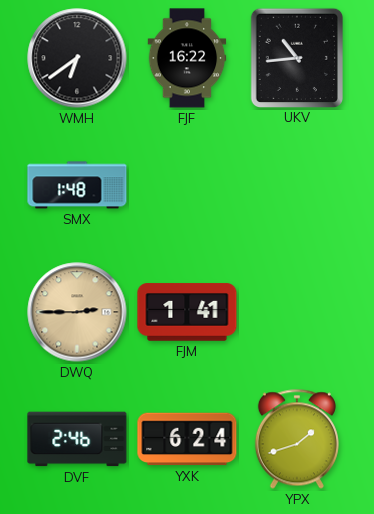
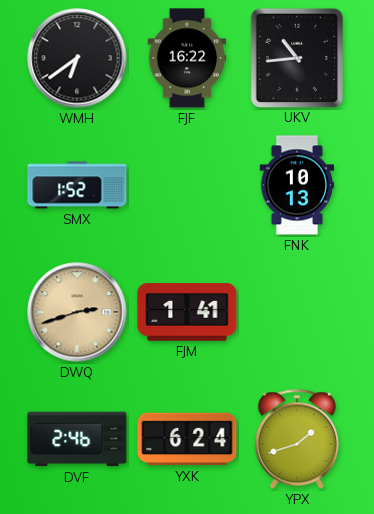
SMX: 1:48 -> 1:52 (77, 185)
FNK: none -> 10:13 (297, 185)
DWQ: 2:45 -> 2:42 (77, 312)
